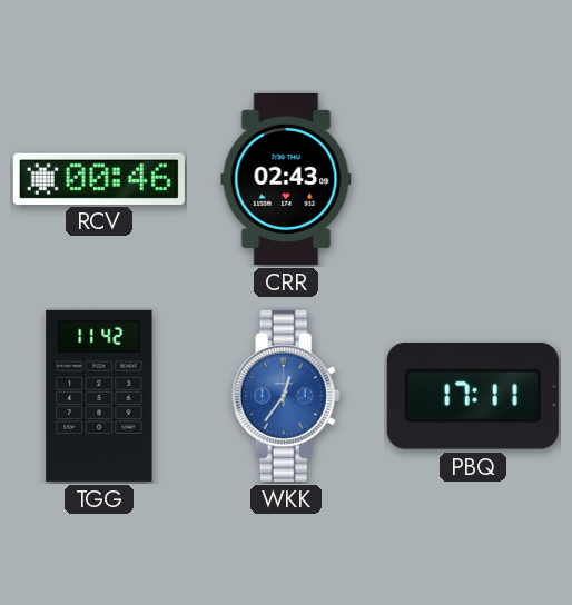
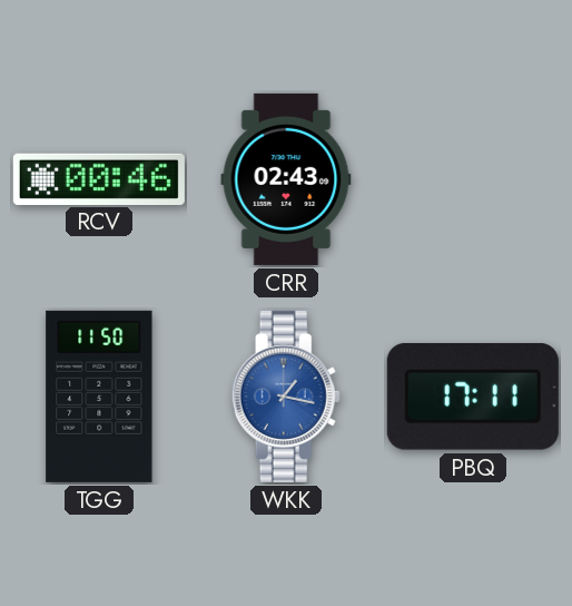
TGG: 11:42 -> 11:50 (99, 397)
WKK: 12:36 -> 1:17 (286, 397)
